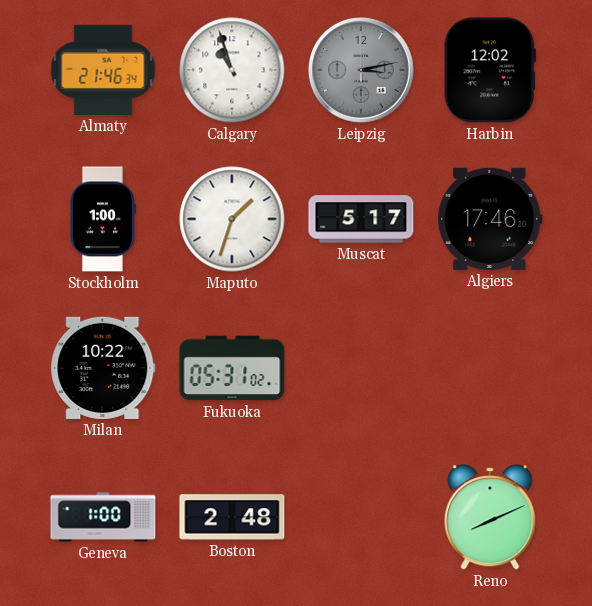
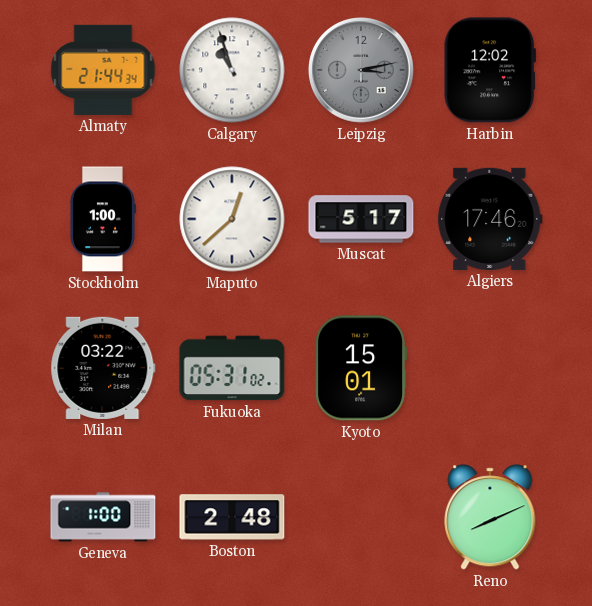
Almaty: 21:46 -> 21:44 (103, 70)
Maputo: 1:33 -> 12:38 (232, 219)
Milan: 10:22 -> 03:22 (103, 368)
Kyoto: none -> 15:01 (361, 368)
